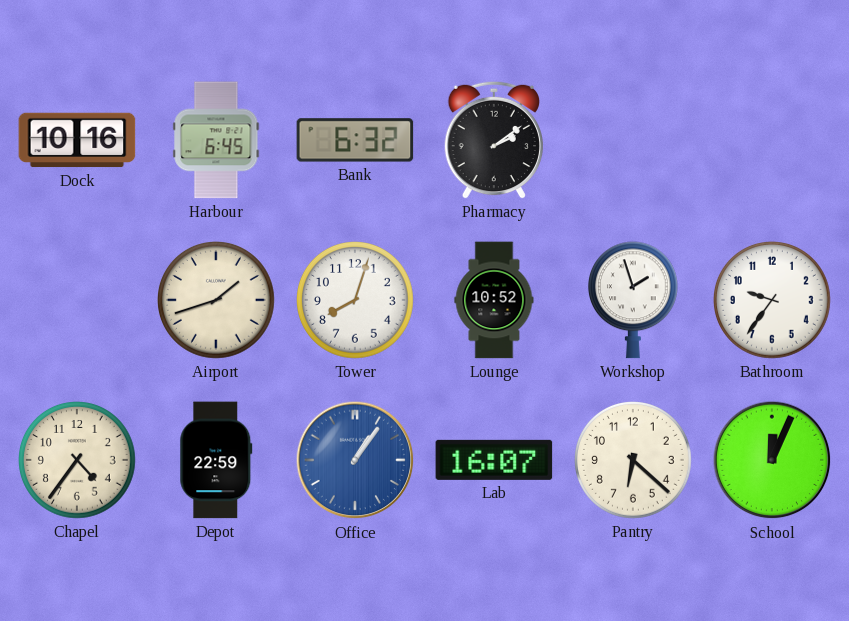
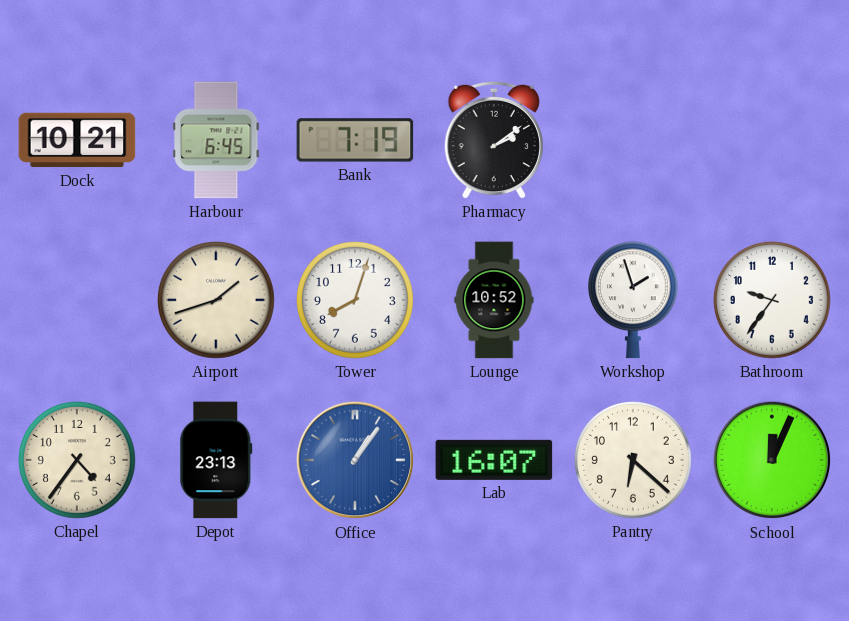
Dock: 10:16 -> 10:21 (77, 140)
Bank: 6:32 -> 7:19 (355, 140)
Depot: 22:59 -> 23:13 (216, 460)
